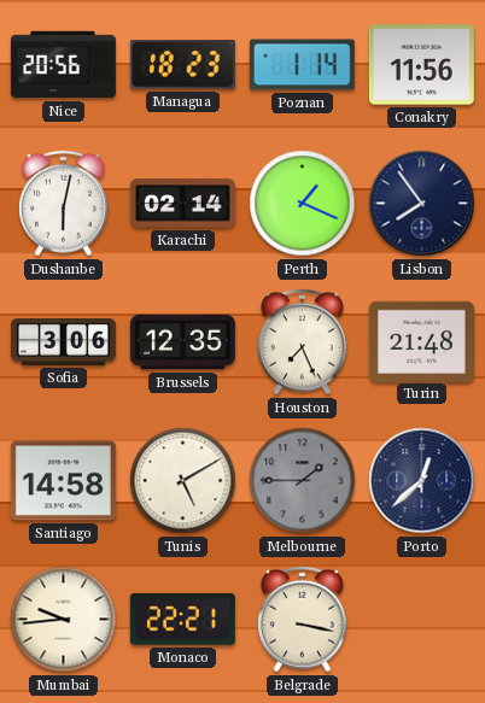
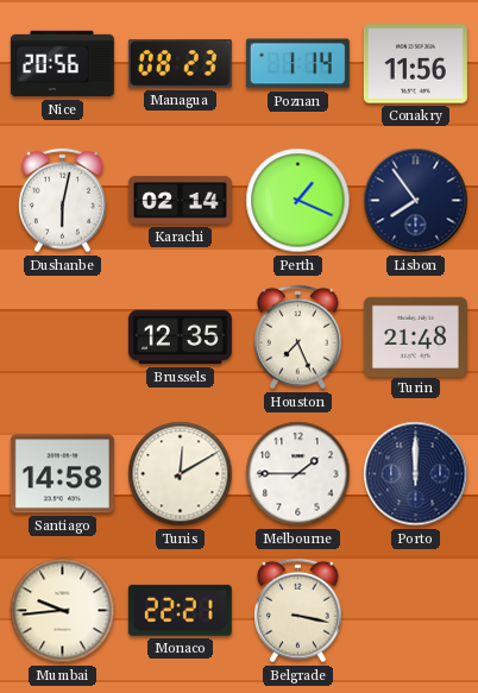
Managua: 18:23 -> 08:23 (180, 64)
Sofia: 3:06 -> none (63, 342)
Tunis: 5:10 -> 12:10 (181, 474)
Melbourne dial: grey -> white (298, 474)
Porto: 12:38 -> 12:00 (416, 474)
